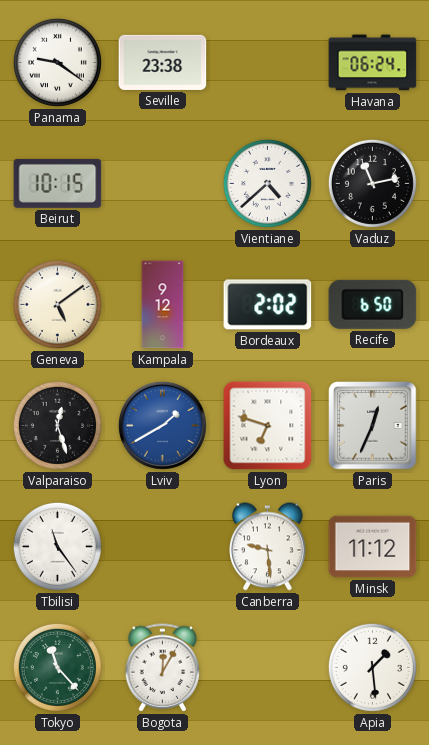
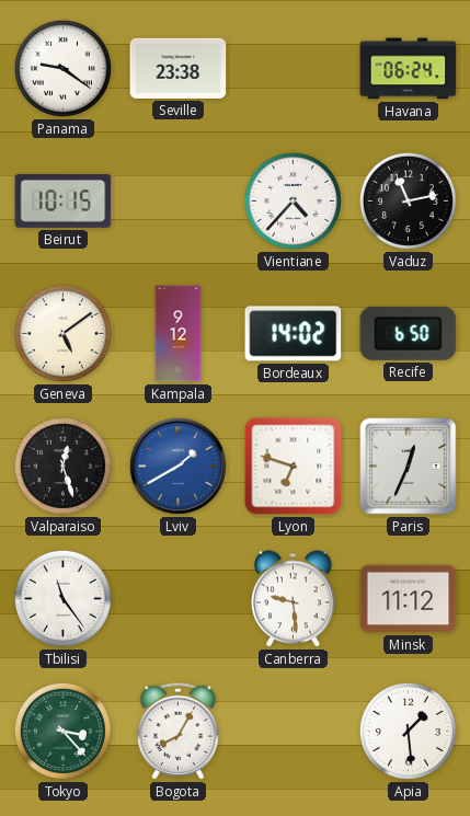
Vientiane: 4:38 -> 4:37 (293, 200)
Bordeaux: 2:02 -> 14:02 (294, 334)
Tokyo: 11:23 -> 3:23 (62, 731)
Bogota: 12:05 -> 8:05 (179, 732)
